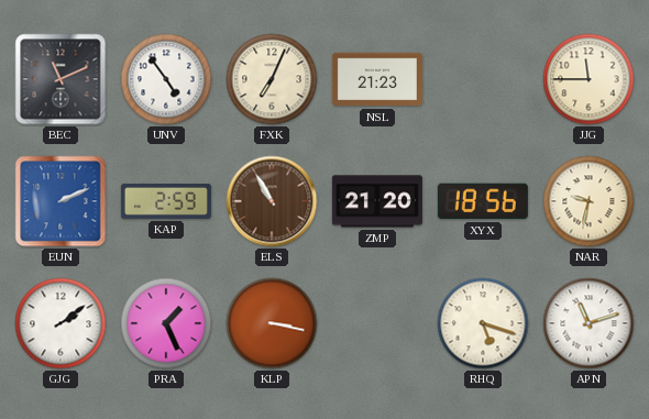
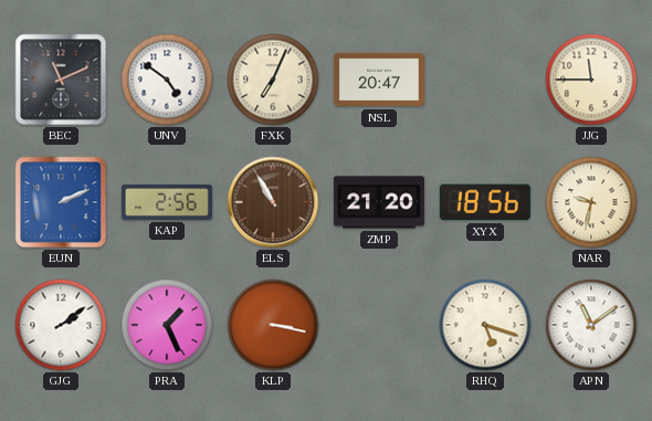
UNV: 4:54 -> 4:51 (167, 80)
NSL: 21:23 -> 20:47 (379, 80)
KAP: 2:59 -> 2:56 (167, 202)
APN: 11:12 -> 11:09 (591, 325)
